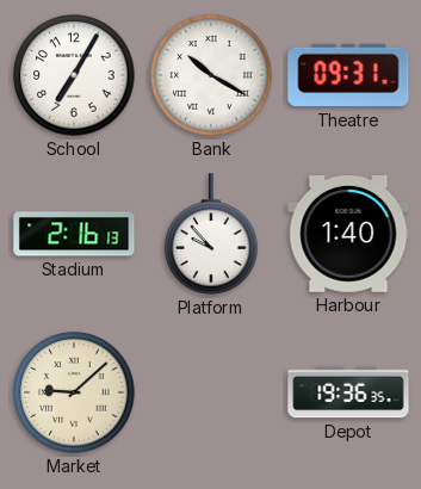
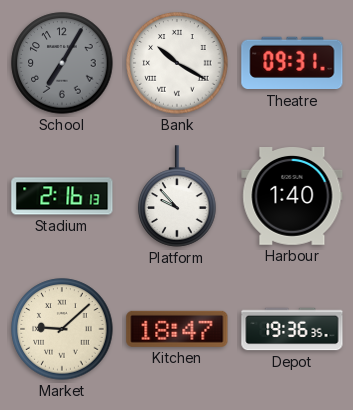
School dial: white -> grey (62, 63)
Kitchen: none -> 18:47 (177, 329)
